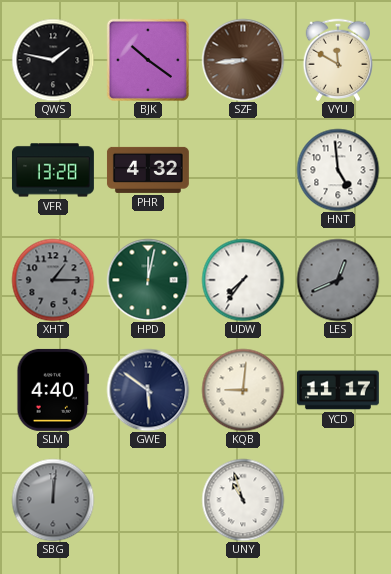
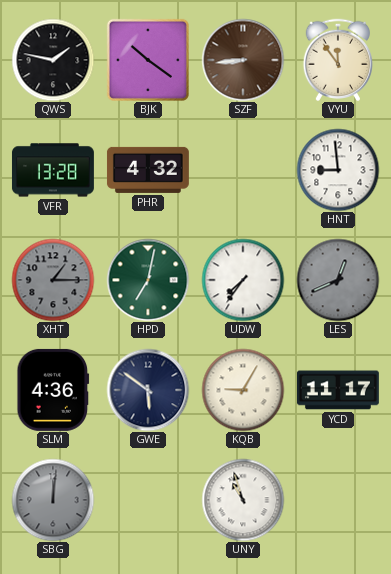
VYU: 11:50 -> 11:54 (337, 60)
HNT: 4:59 -> 8:59 (338, 170)
HPD: 12:02 -> 7:02 (148, 280)
SLM: 4:40 -> 4:36 (53, 390)
KQB: 9:01 -> 9:05 (243, 390)
